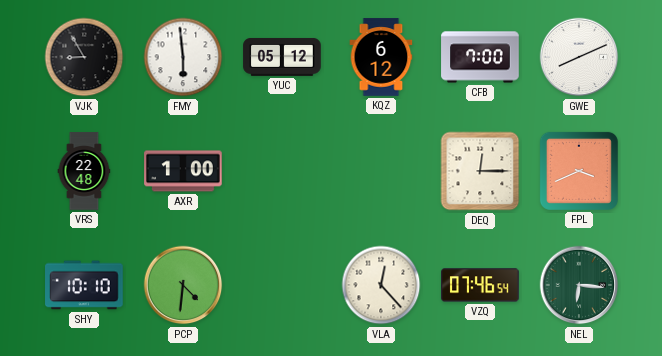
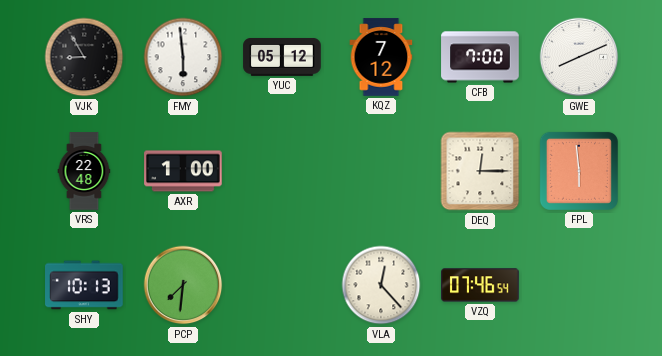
KQZ: 6:12 -> 7:12 (381, 57)
FPL: 3:41 -> 5:59 (579, 171)
SHY: 10:10 -> 10:13 (84, 285)
PCP: 4:31 -> 7:31 (183, 285)
NEL: 6:16 -> none (579, 285)
